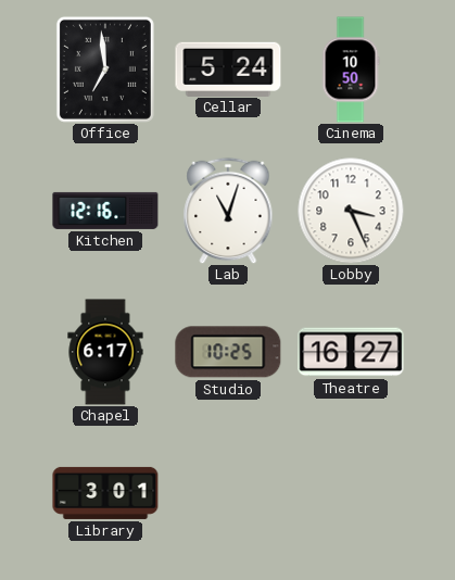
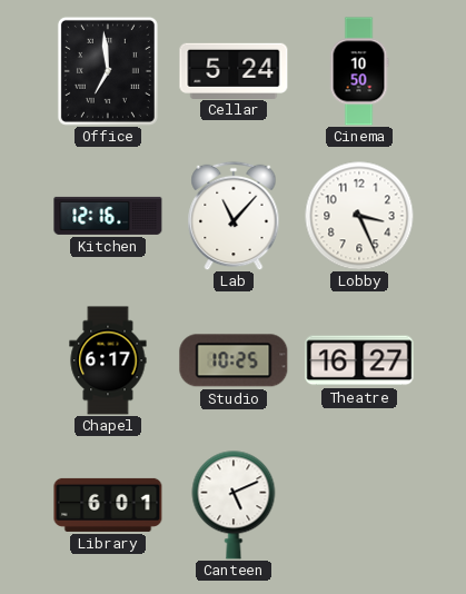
Lab: 11:03 -> 11:07 (234, 216)
Library: 3:01 -> 6:01 (108, 505)
Canteen: none -> 5:11 (234, 505)
